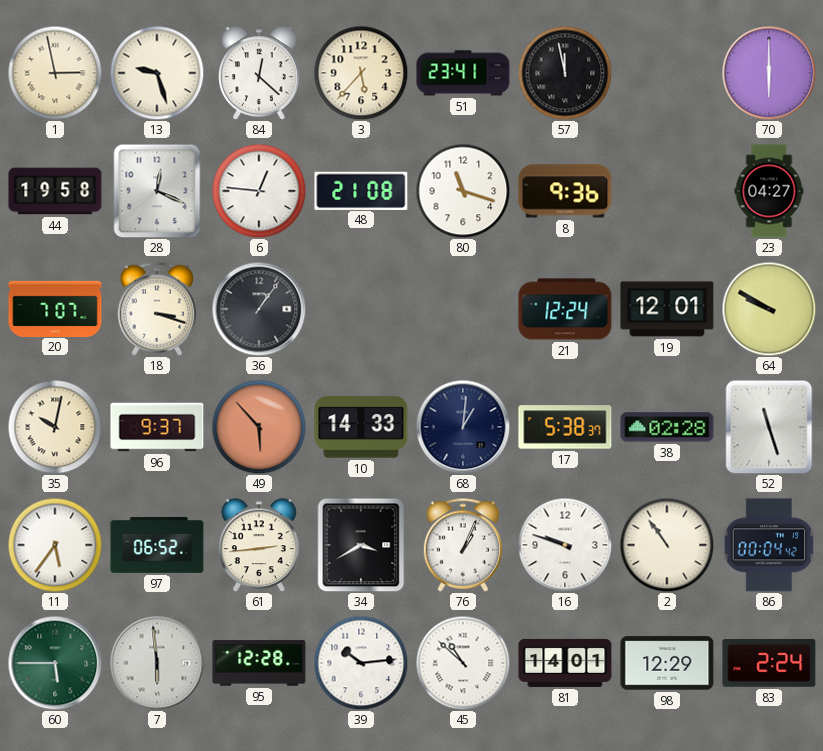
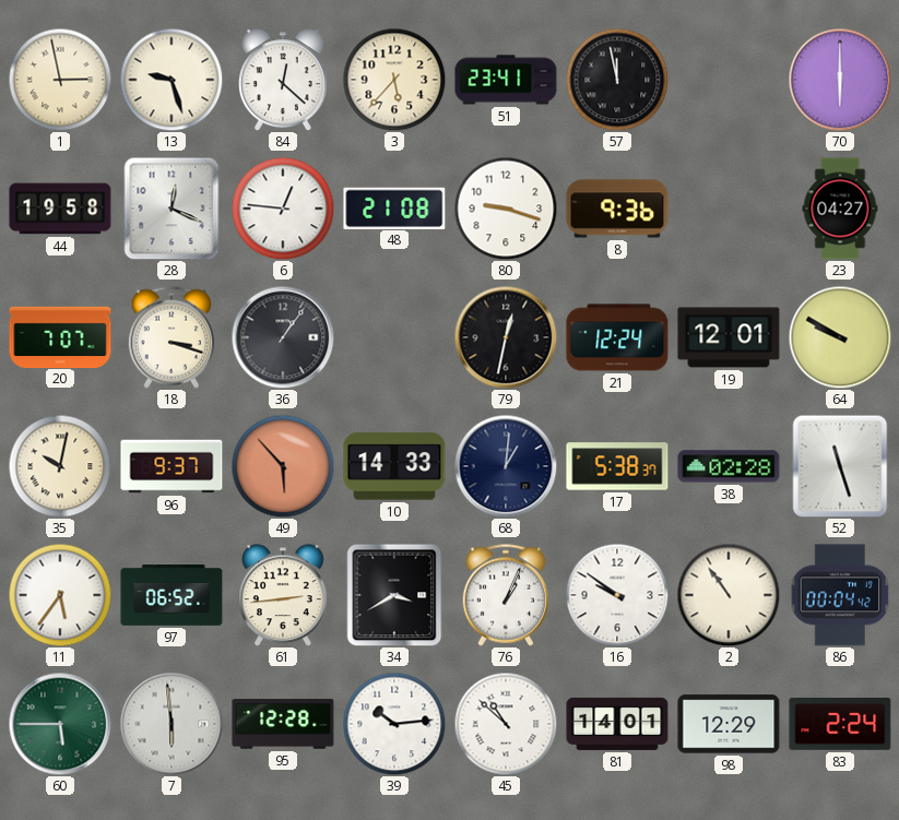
80: 11:18 -> 9:18 (506, 209)
79: none -> 12:32 (506, 337)
16: 9:48 -> 9:51 (617, 595)
